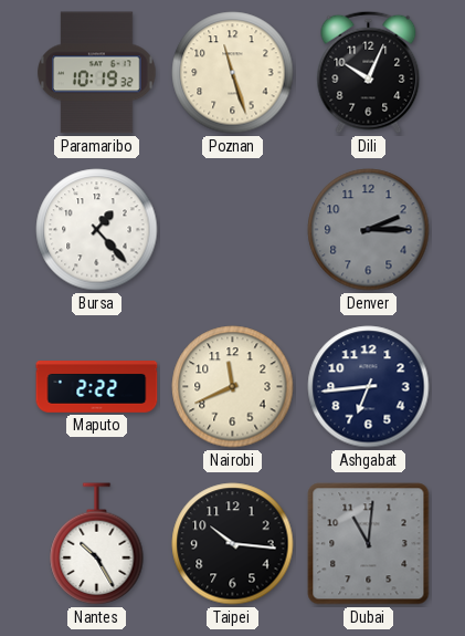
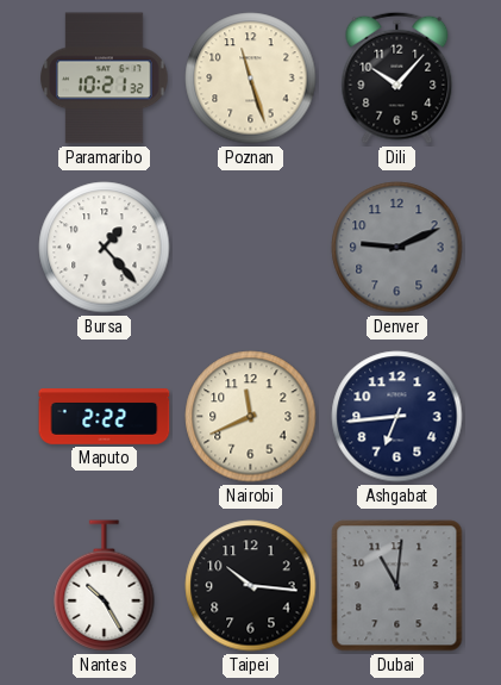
Paramaribo: 10:19 -> 10:21 (105, 79)
Dili: 10:04 -> 10:07 (397, 77)
Denver: 2:15 -> 9:11 (397, 248)
